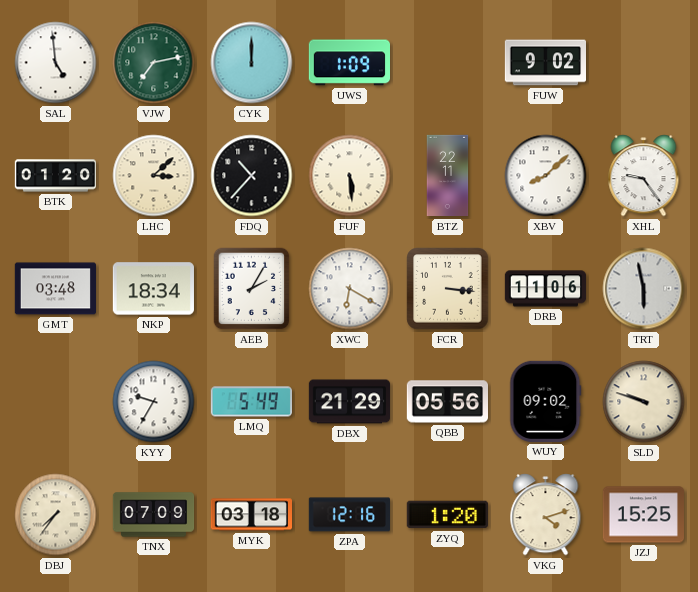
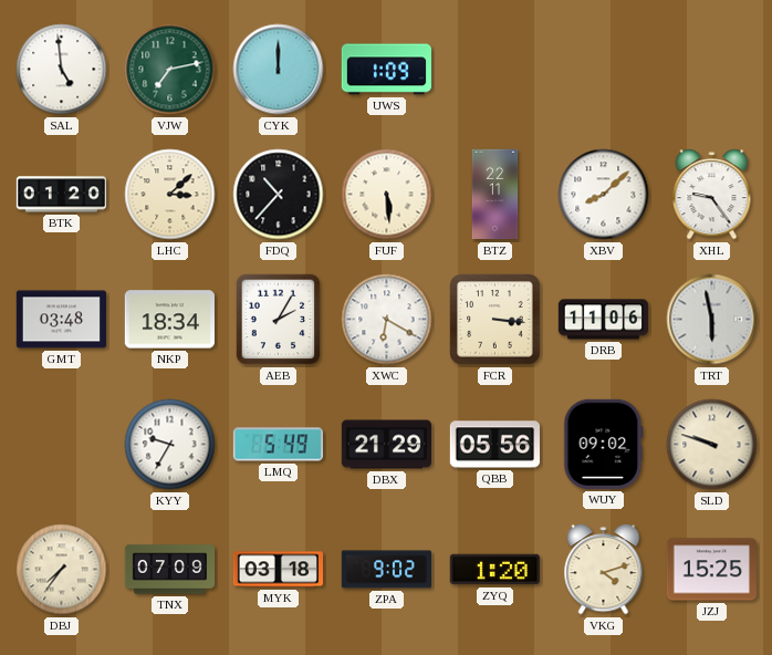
FUW: 9:02 -> none (545, 63)
ZPA: 12:16 -> 9:02 (386, 570)
